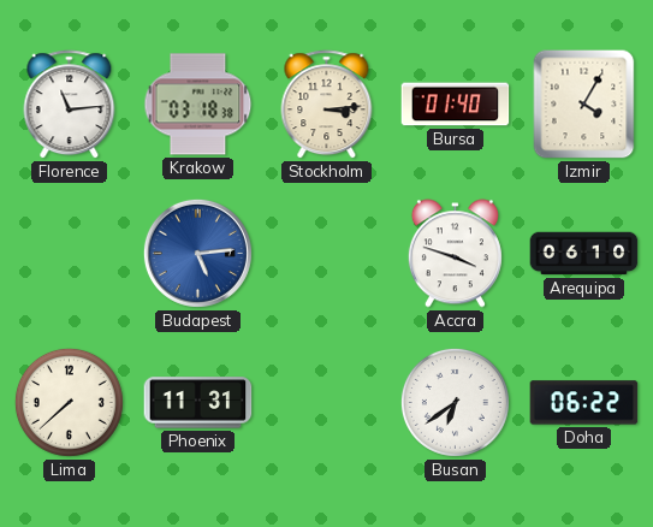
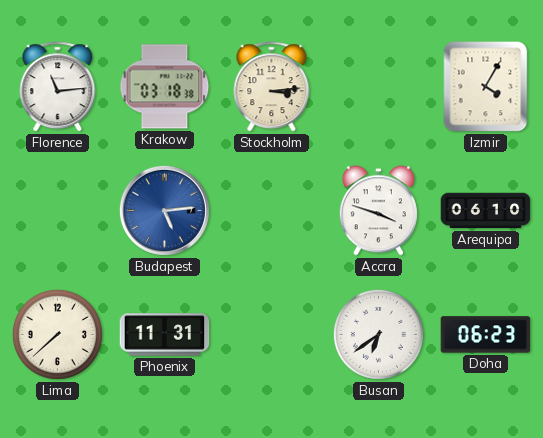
Bursa: 01:40 -> none (456, 105)
Doha: 06:22 -> 06:23 (486, 335)
